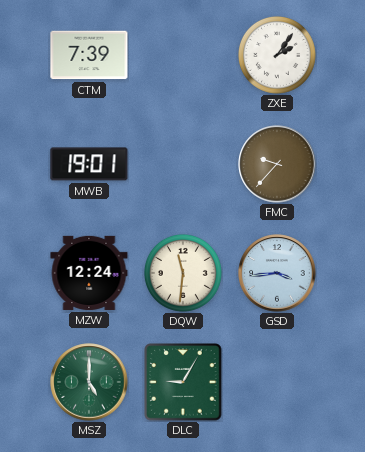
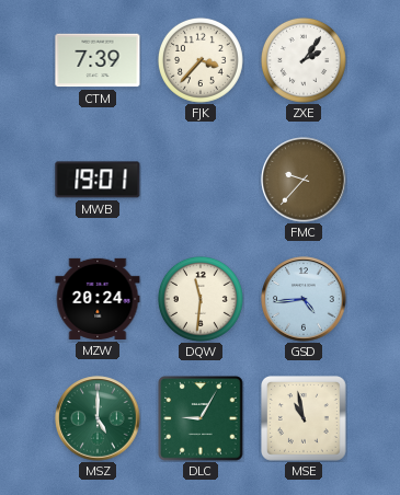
FJK: none -> 3:37 (201, 60)
MZW: 12:24 -> 20:24 (98, 299)
GSD: 3:44 -> 4:44 (304, 299)
MSE: none -> 10:58 (305, 419)
